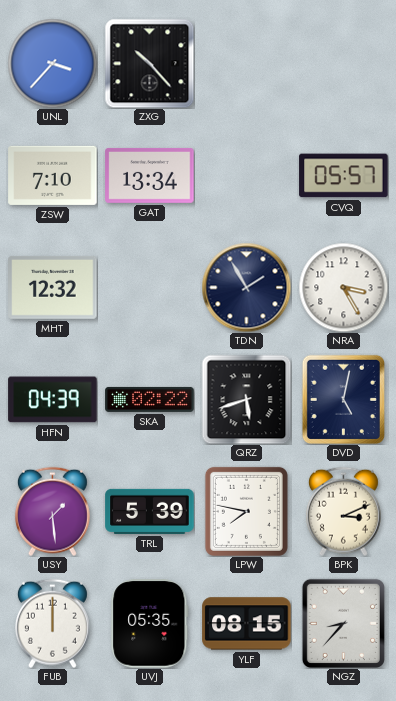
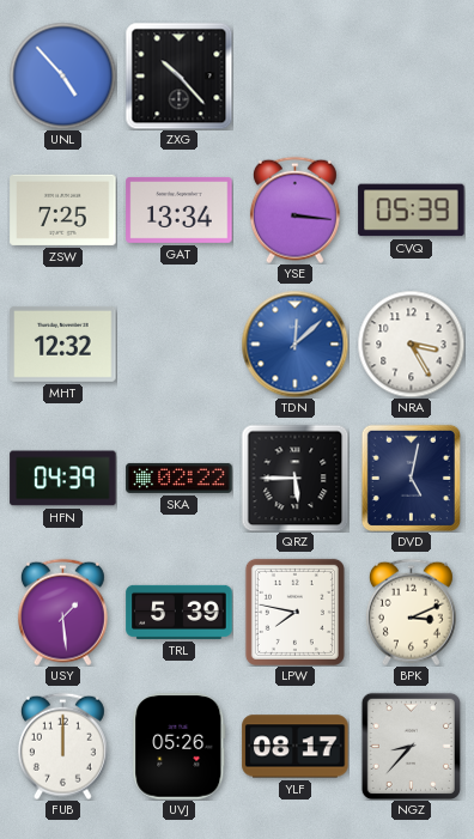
UNL: 3:37 -> 4:53 (62, 75)
ZSW: 7:10 -> 7:25 (63, 209)
YSE: none -> 3:16 (294, 209)
CVQ: 05:57 -> 05:39 (412, 211)
TDN: 1:55 -> 12:08 (294, 343)
TDN dial: navy -> blue (294, 343)
QRZ: 5:42 -> 5:45 (294, 478)
UVJ: 05:35 -> 05:26 (180, 747)
YLF: 08:15 -> 08:17 (296, 747)
